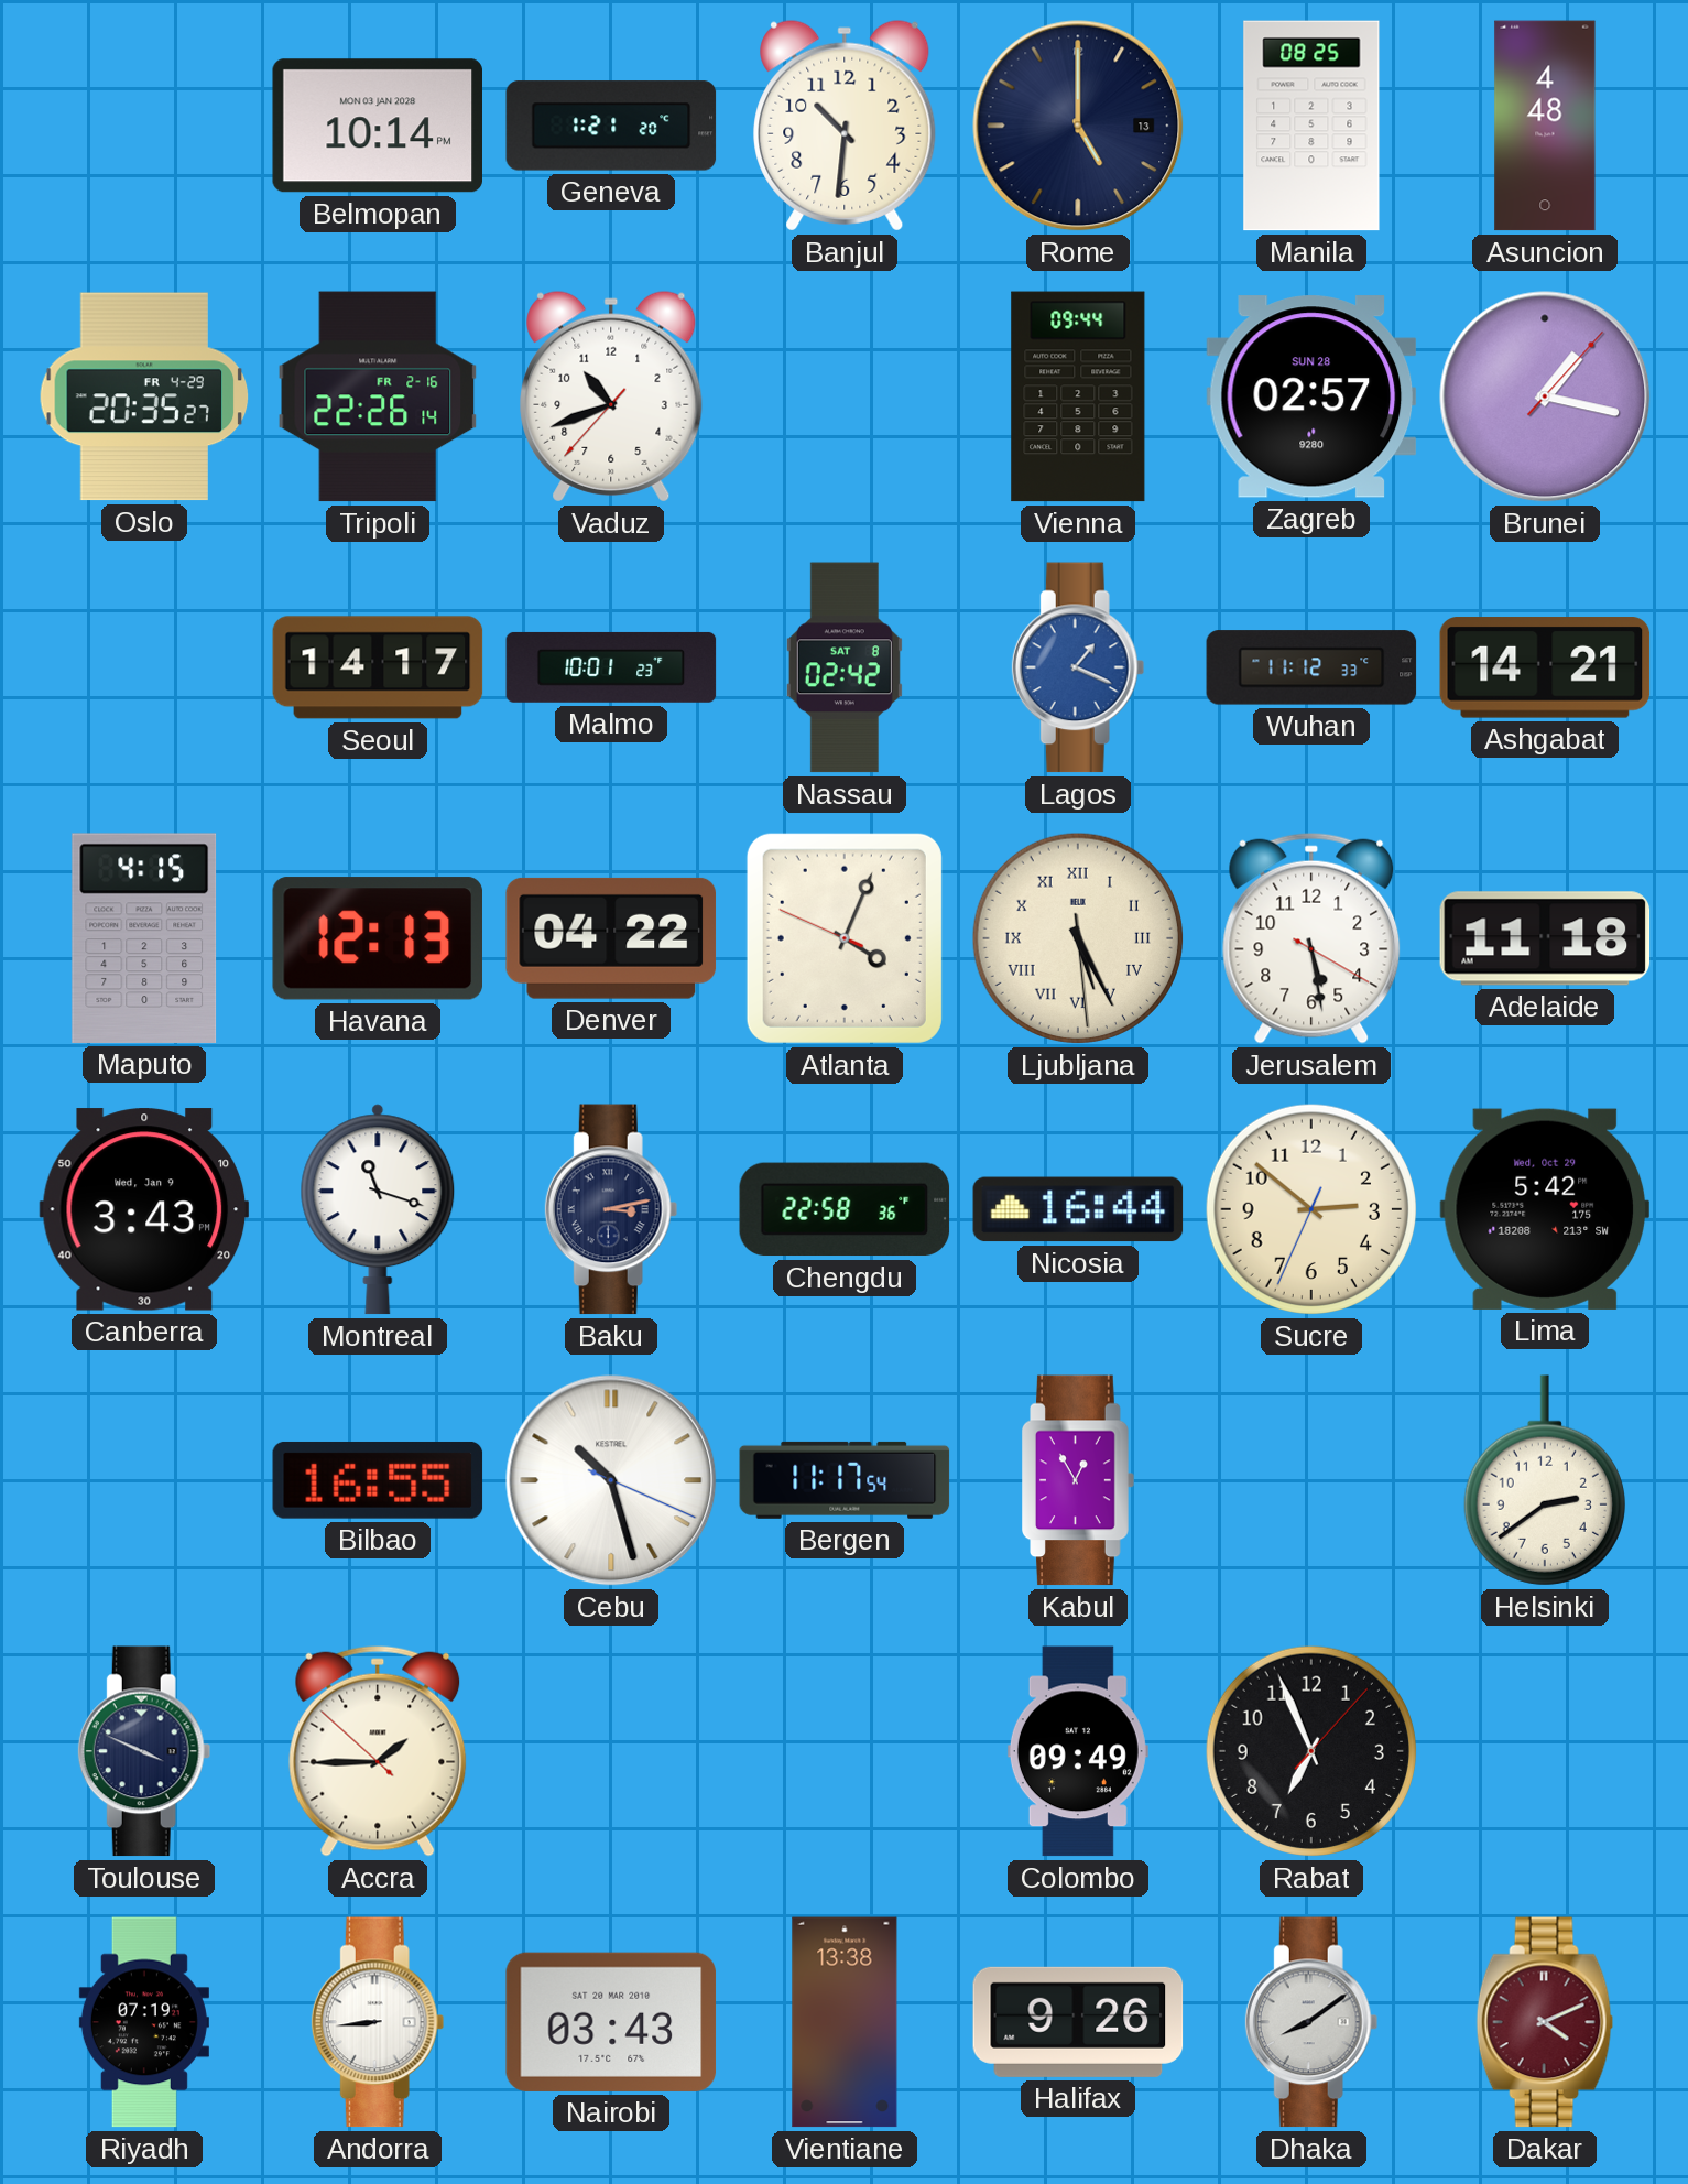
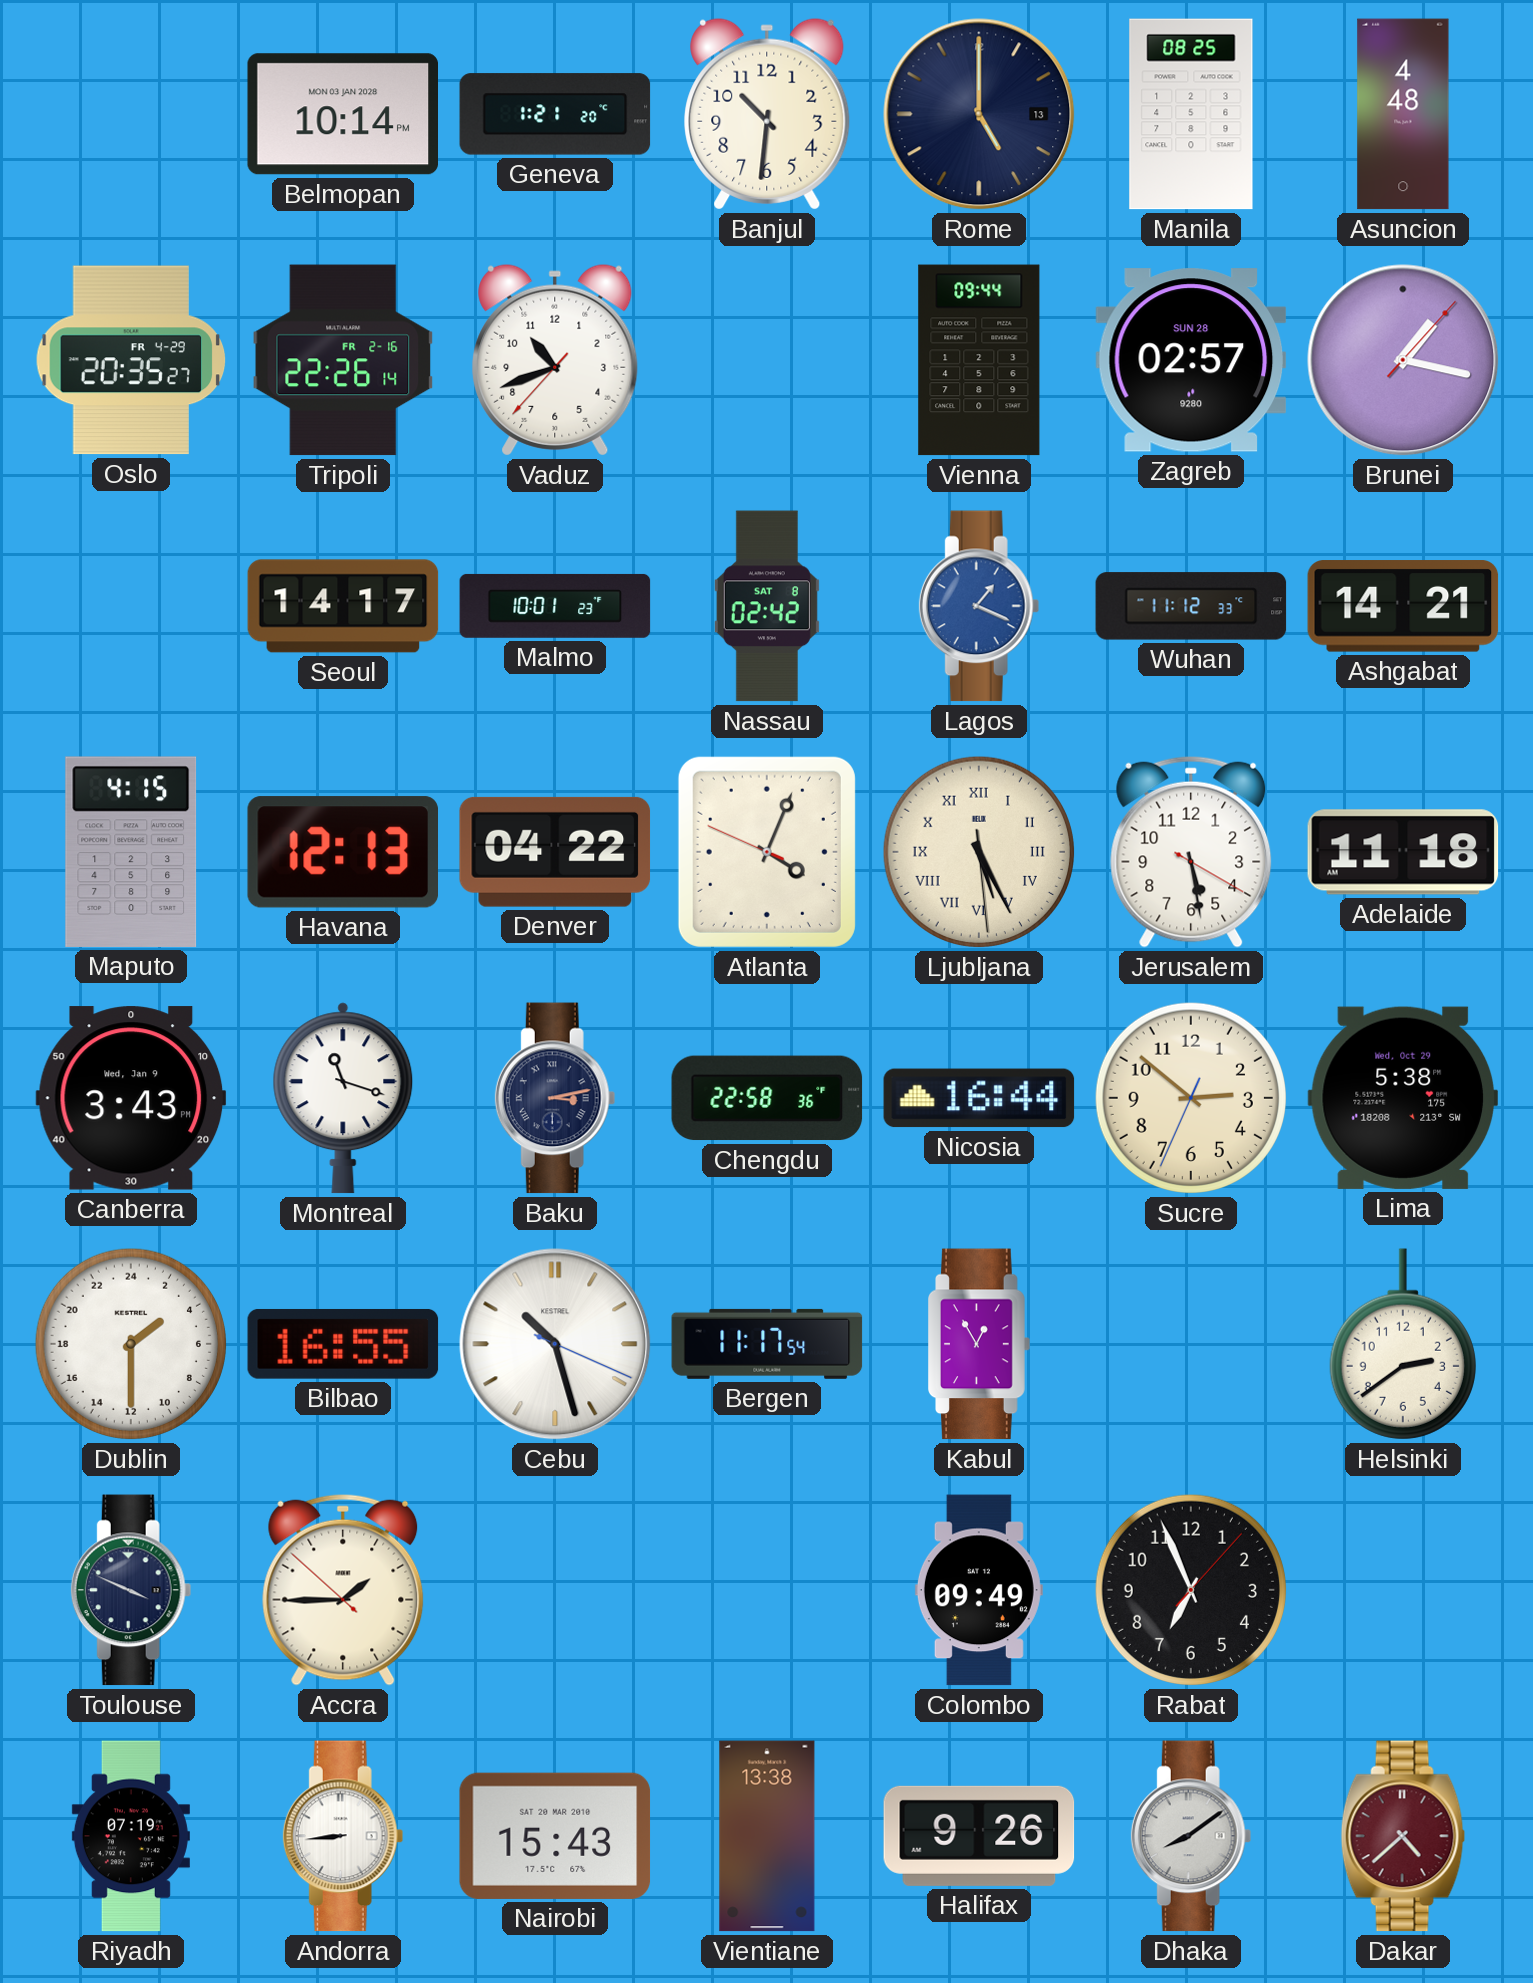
Lima: 5:42 -> 5:38 (1402, 1098)
Dublin: none -> 3:30 (131, 1344)
Nairobi: 03:43 -> 15:43 (555, 1836)
Dakar: 4:11 -> 4:38 (1403, 1836)
